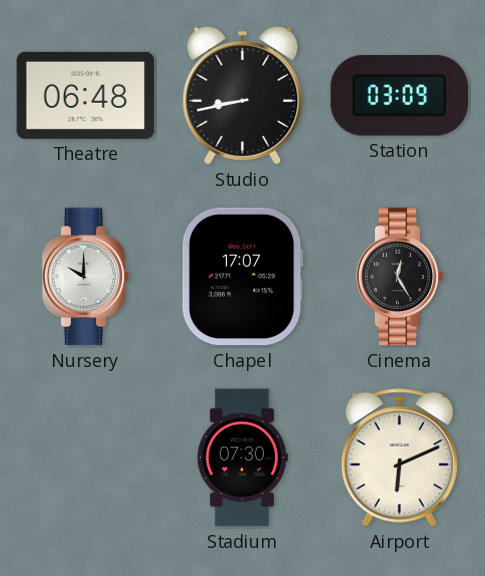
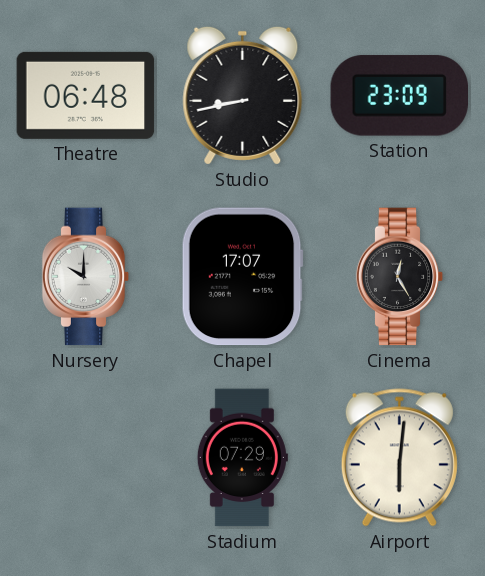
Station: 03:09 -> 23:09 (399, 96)
Stadium: 07:30 -> 07:29 (242, 458)
Airport: 6:11 -> 6:01 (399, 458)
